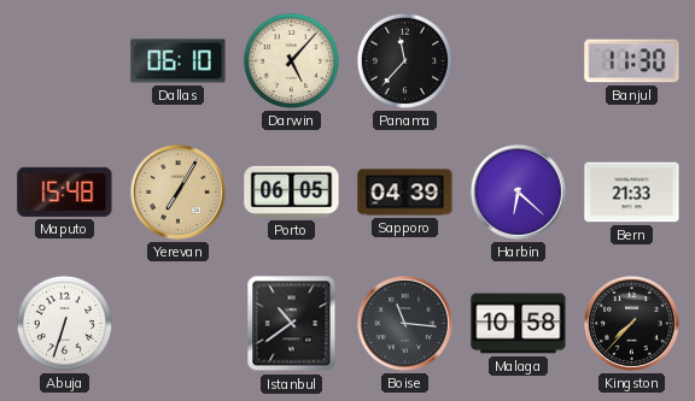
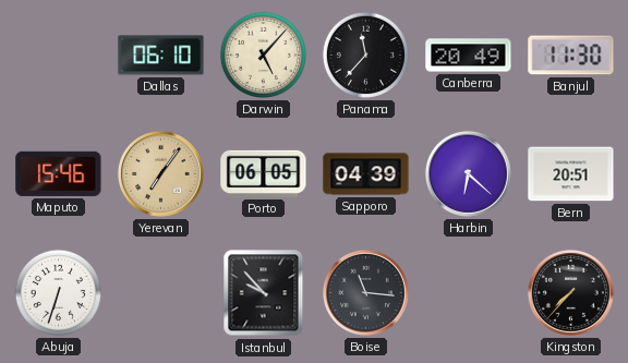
Canberra: none -> 20:49 (469, 56)
Maputo: 15:48 -> 15:46 (59, 173)
Yerevan: 7:05 -> 7:06 (160, 173)
Bern: 21:33 -> 20:51 (571, 174)
Istanbul: 10:39 -> 9:53 (264, 293)
Malaga: 10:58 -> none (519, 324)
